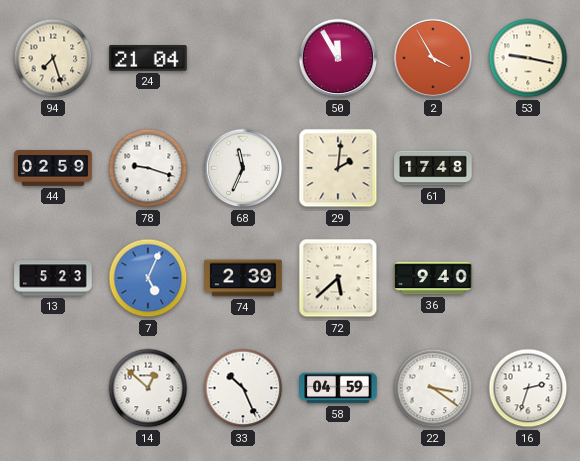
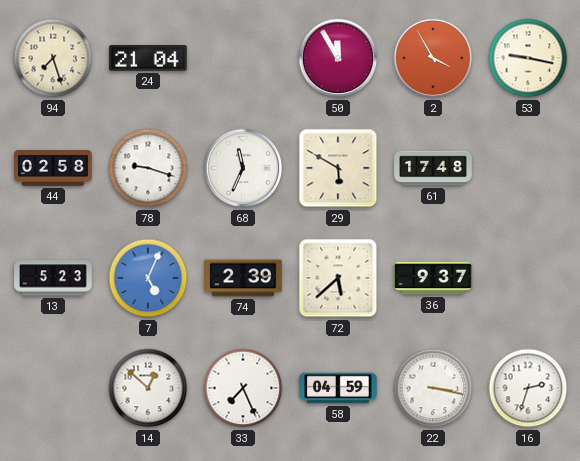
44: 02:59 -> 02:58 (53, 169)
29: 2:01 -> 5:50 (338, 168)
36: 9:40 -> 9:37 (433, 278)
33: 10:26 -> 7:26 (243, 388)
22: 3:21 -> 3:17 (433, 388)
